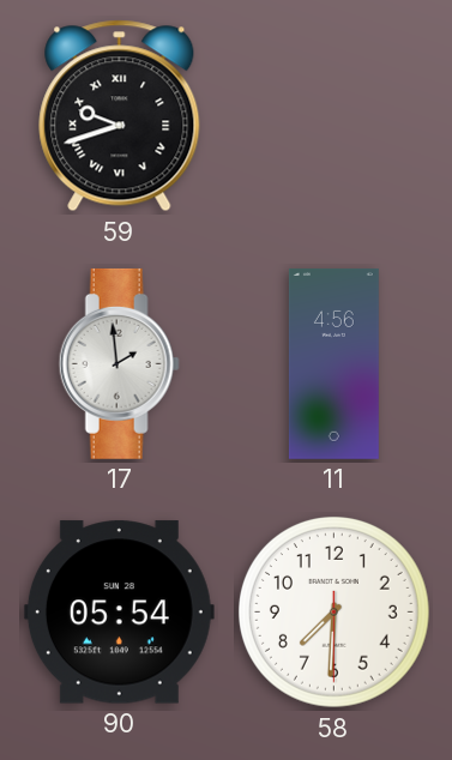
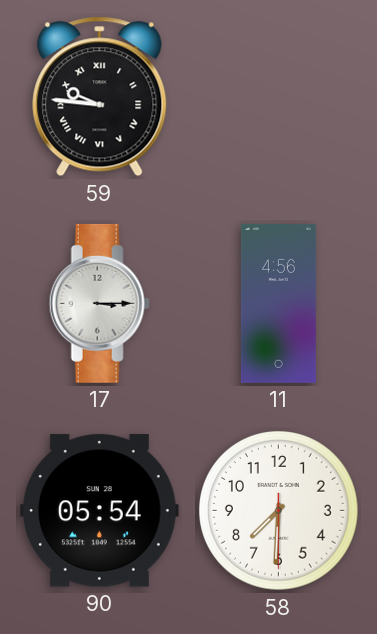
59: 9:42 -> 9:46 (100, 97)
17: 1:59 -> 3:15 (99, 303)
